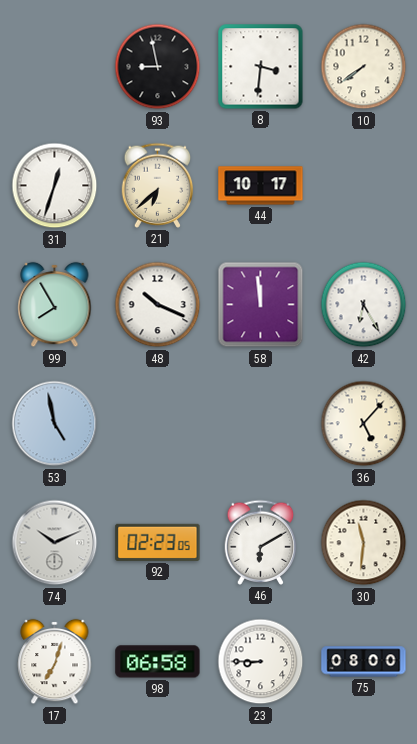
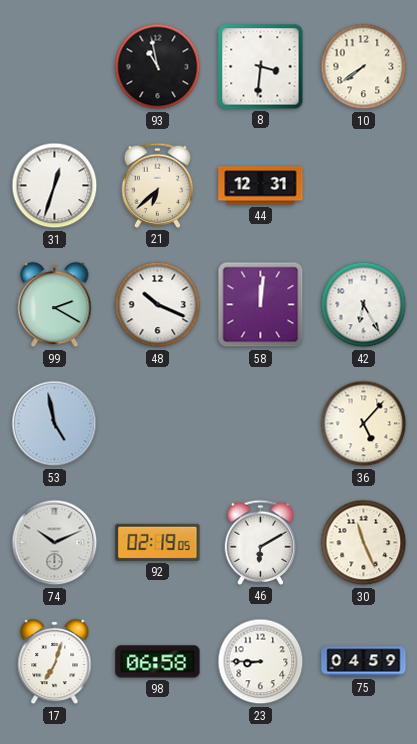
93: 8:58 -> 10:58 (158, 67)
44: 10:17 -> 12:31 (261, 186)
99: 7:55 -> 2:20 (55, 305)
58: 11:59 -> 12:01 (261, 305)
92: 02:23 -> 02:19 (158, 542)
30: 11:31 -> 11:26 (364, 543)
75: 08:00 -> 04:59 (364, 662)
